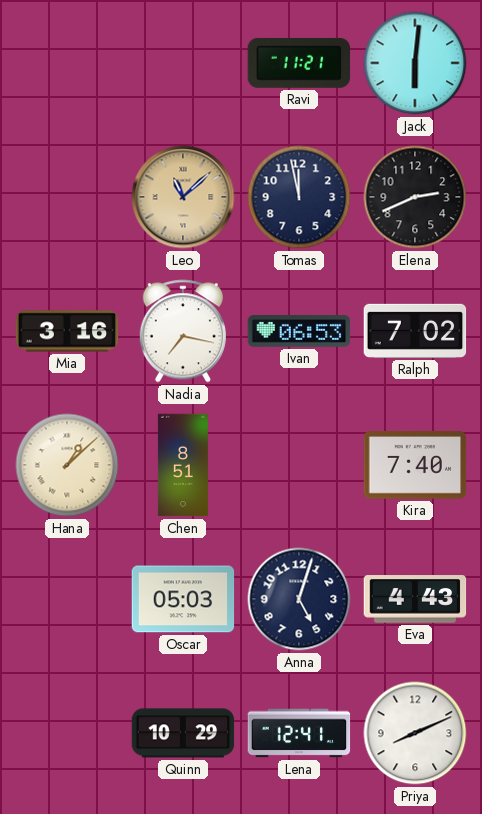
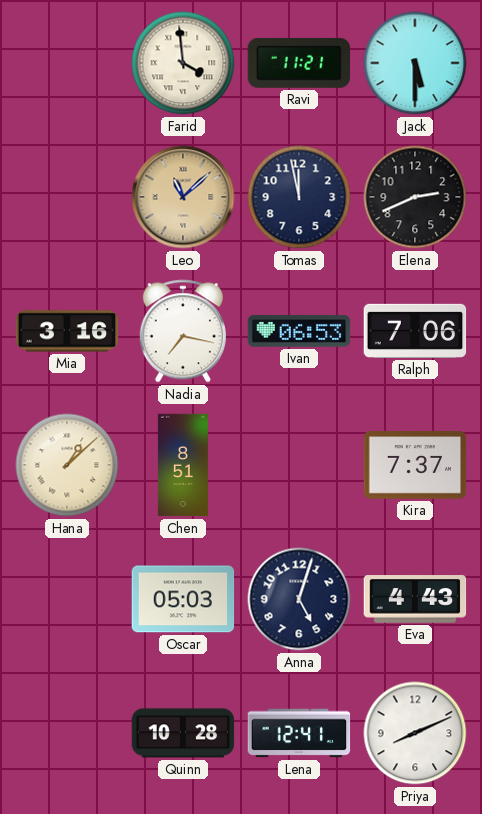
Farid: none -> 3:59 (183, 63)
Jack: 6:01 -> 5:30 (415, 63)
Ralph: 7:02 -> 7:06 (415, 331)
Kira: 7:40 -> 7:37 (415, 465)
Quinn: 10:29 -> 10:28 (183, 733)
